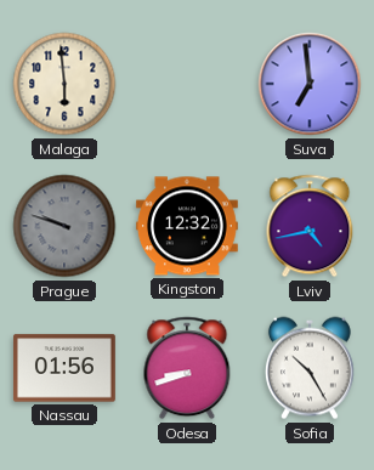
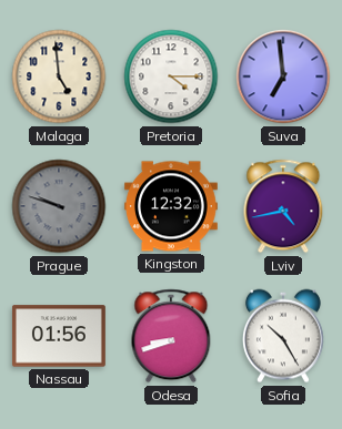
Malaga: 5:59 -> 4:59 (59, 76)
Pretoria: none -> 4:15 (171, 76)
